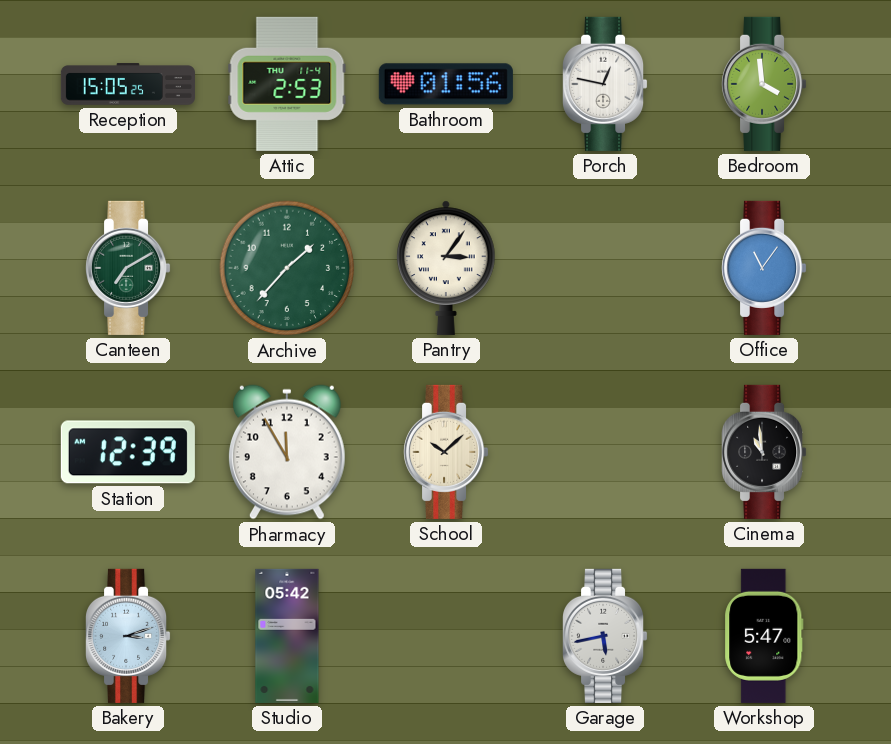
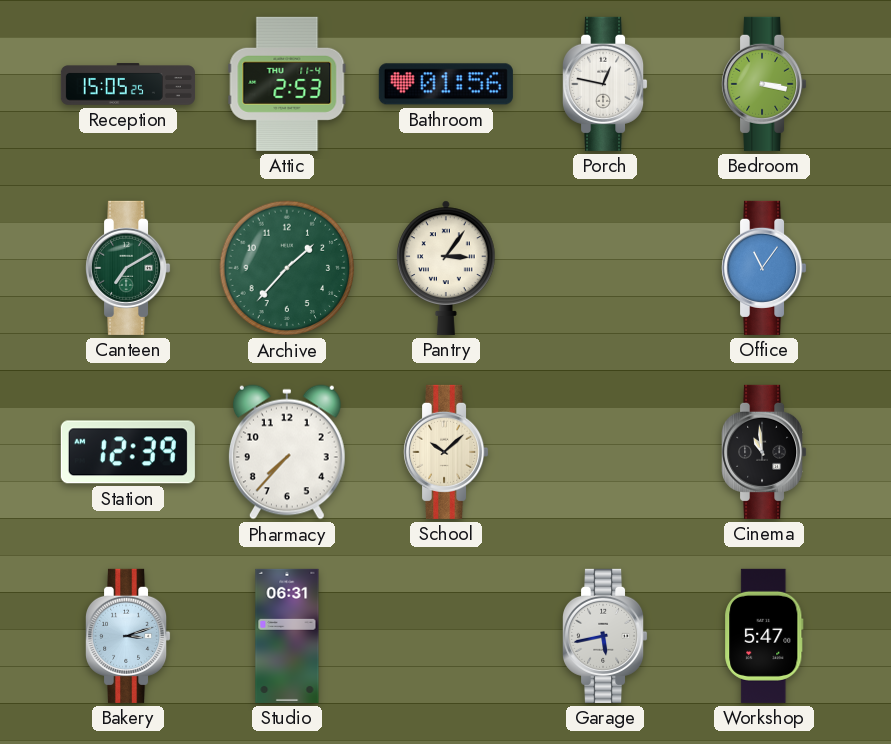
Bedroom: 3:59 -> 3:17 (765, 84)
Pharmacy: 11:55 -> 7:37 (287, 452)
Studio: 05:42 -> 06:31 (287, 636)
